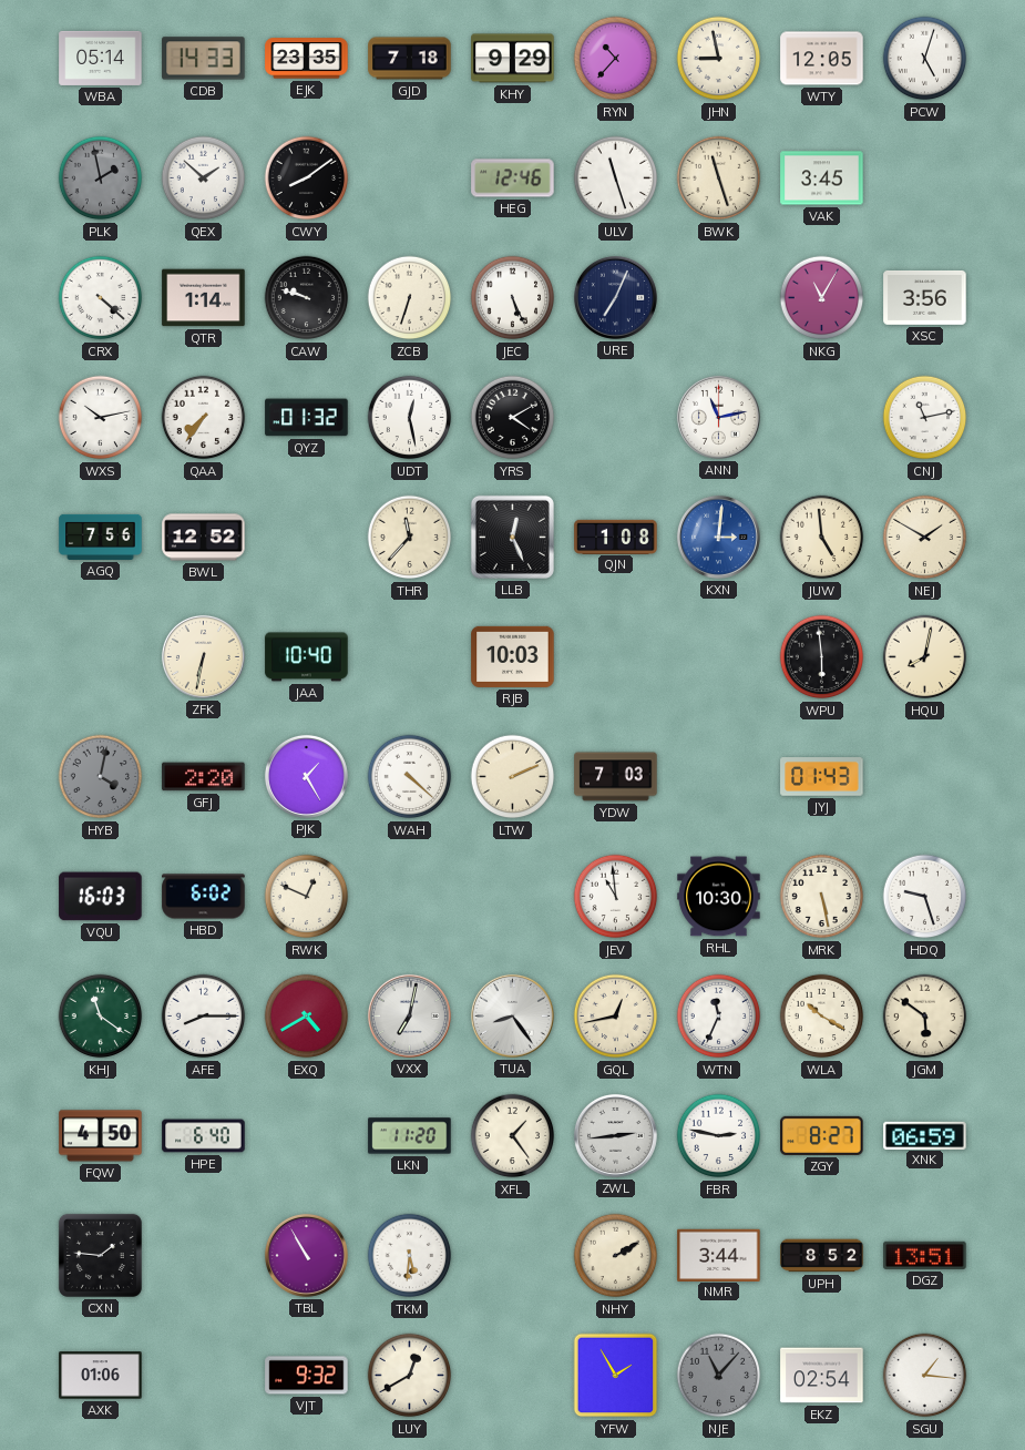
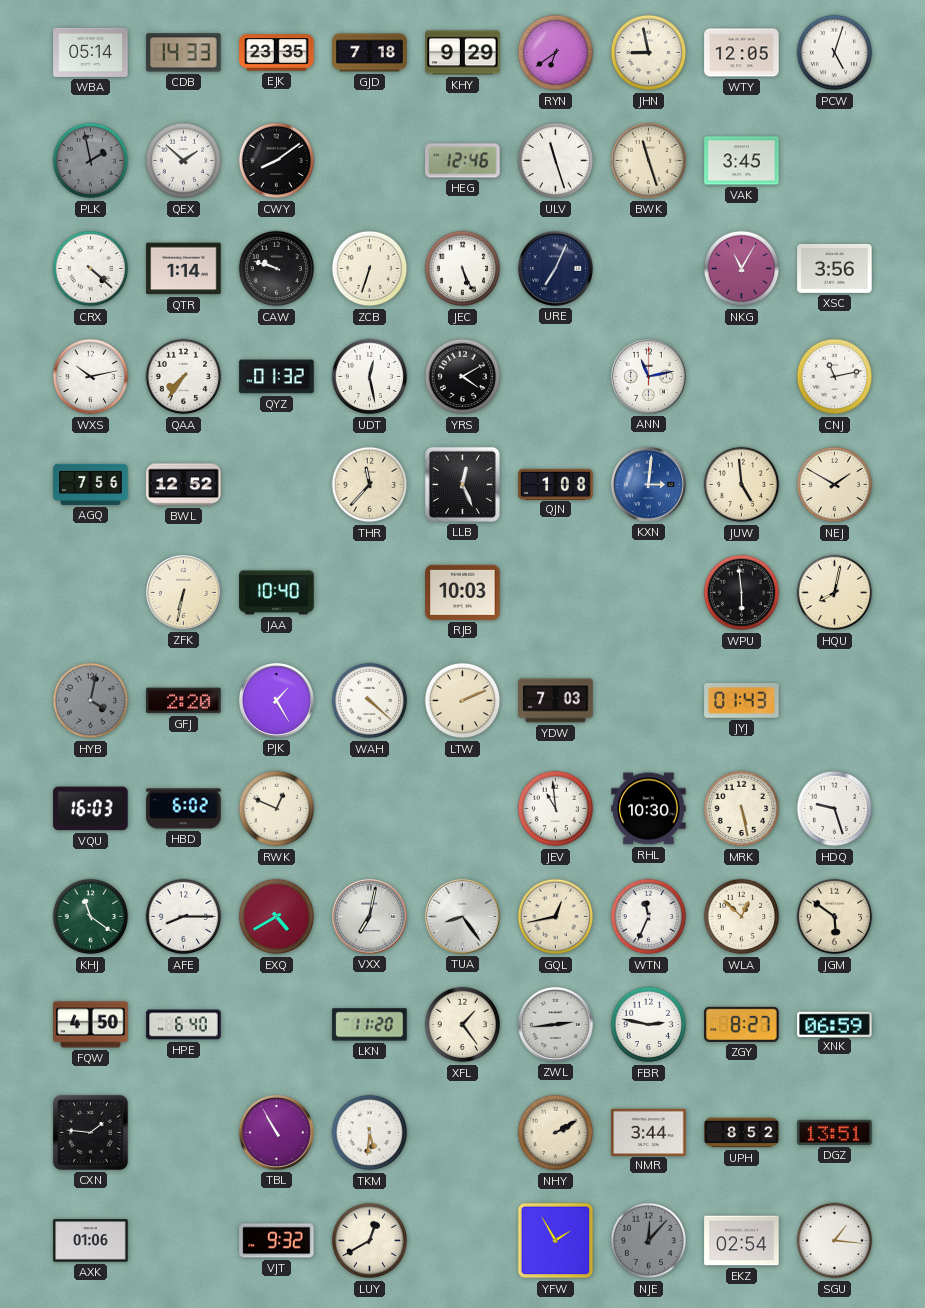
RYN: 10:37 -> 6:39 (556, 53)
WLA: 10:20 -> 12:52 (742, 917)
NJE: 11:07 -> 12:07 (649, 1241)
